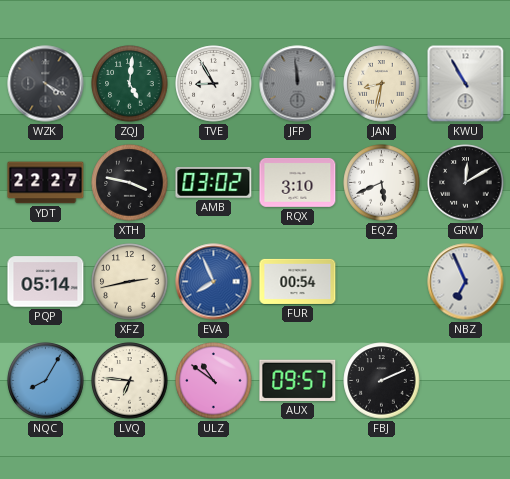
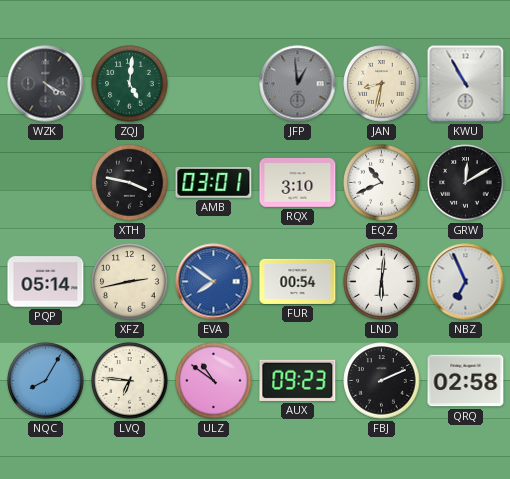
TVE: 8:55 -> none (214, 84)
JFP: 11:59 -> 12:59 (298, 84)
YDT: 22:27 -> none (46, 183)
AMB: 03:02 -> 03:01 (214, 182)
EQZ: 5:41 -> 10:41 (382, 183)
EVA: 7:56 -> 7:51 (214, 282)
LND: none -> 6:01 (382, 282)
AUX: 09:57 -> 09:23 (298, 380)
QRQ: none -> 02:58 (466, 381)
